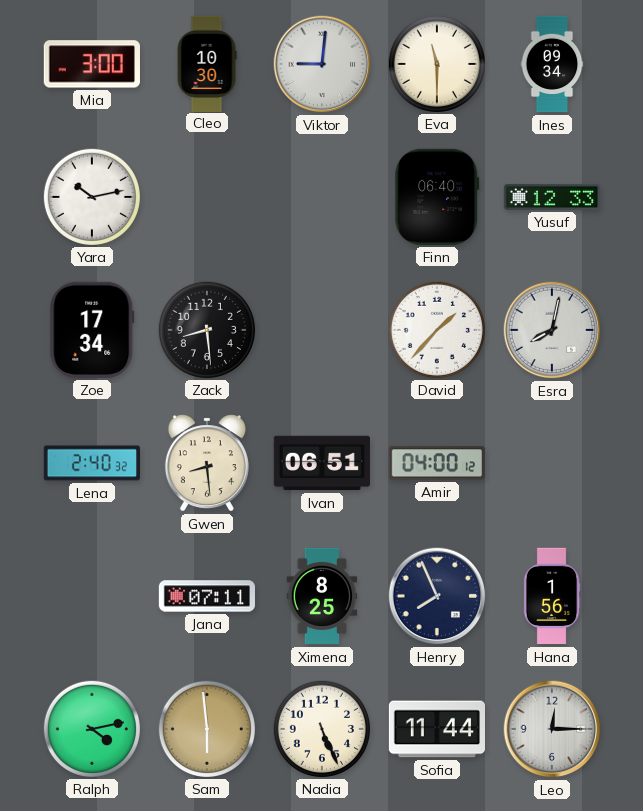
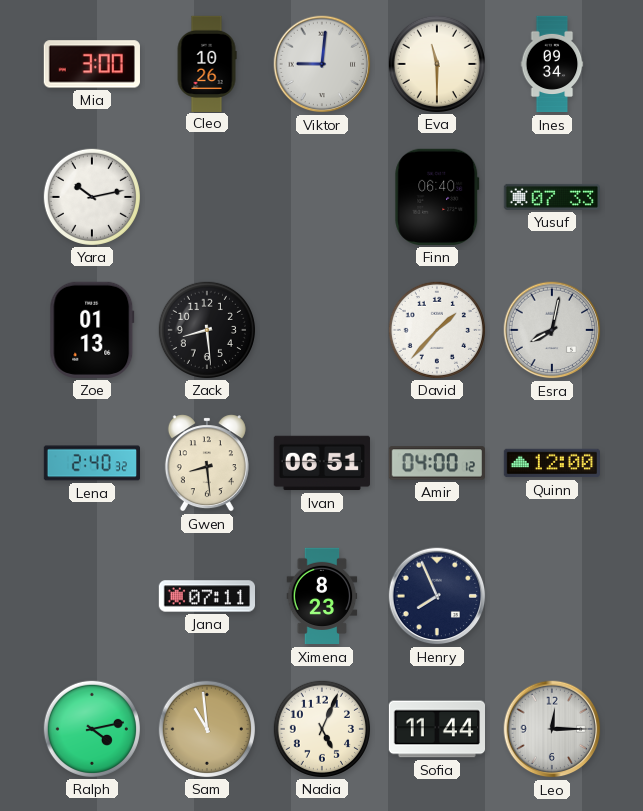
Cleo: 10:30 -> 10:26 (207, 63)
Yusuf: 12:33 -> 07:33 (551, 197)
Zoe: 17:34 -> 01:13 (92, 330)
Quinn: none -> 12:00 (551, 463)
Ximena: 8:25 -> 8:23 (322, 596)
Hana: 1:56 -> none (552, 596)
Sam: 5:59 -> 10:59 (206, 728)
Nadia: 5:26 -> 5:04 (321, 728)
